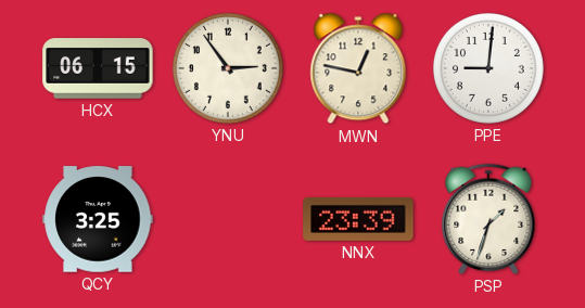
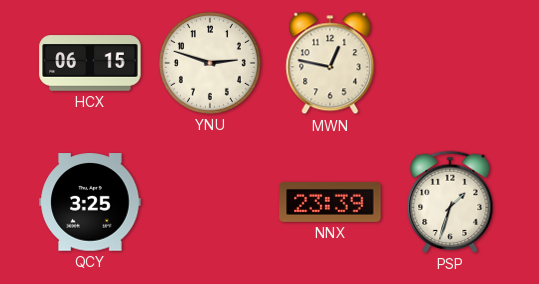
YNU: 2:54 -> 2:48 (210, 63)
PPE: 9:01 -> none (488, 68)
